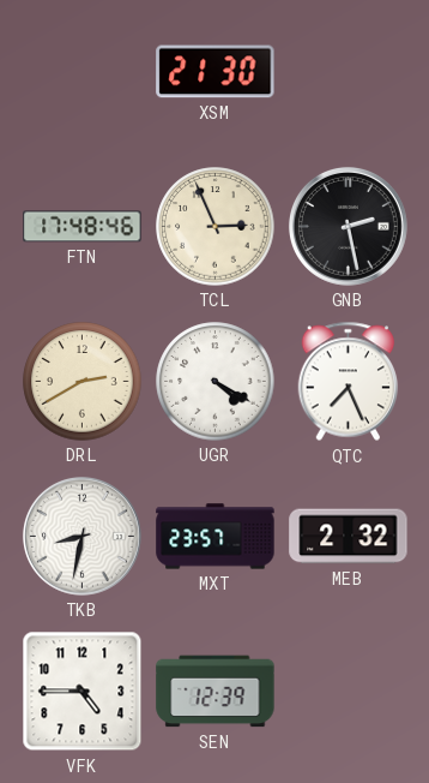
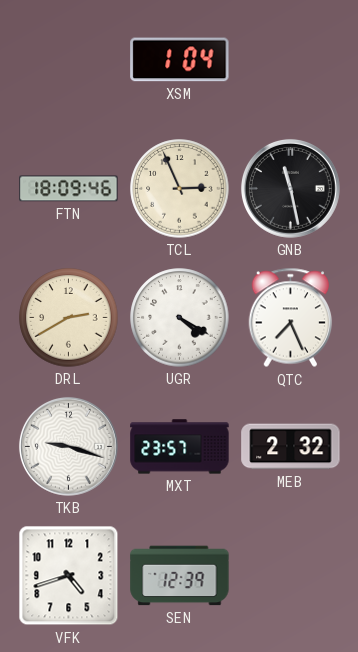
XSM: 21:30 -> 1:04 (180, 60)
FTN: 17:48 -> 18:09 (69, 189)
GNB: 2:28 -> 11:28 (290, 188)
TKB: 8:32 -> 9:18 (68, 446)
VFK: 4:45 -> 4:42 (69, 576)
